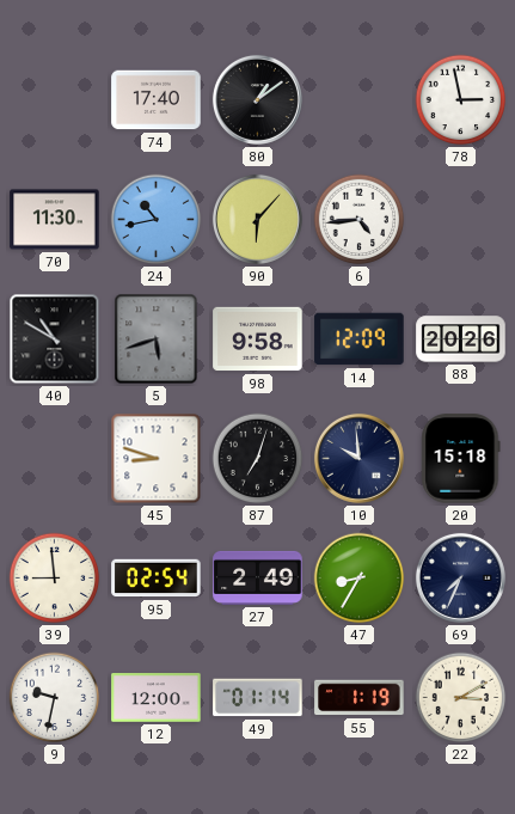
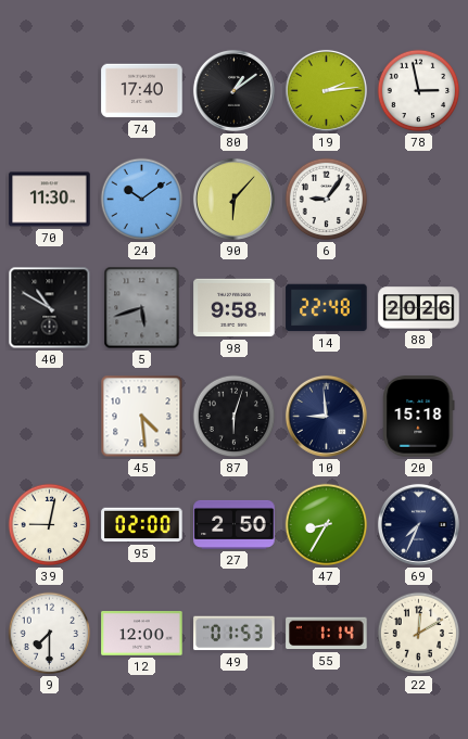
19: none -> 2:14 (326, 90)
24: 10:43 -> 10:09 (142, 200)
6: 4:44 -> 9:06 (327, 200)
14: 12:09 -> 22:48 (327, 308)
45: 8:48 -> 4:29 (142, 417)
87: 7:03 -> 6:03 (235, 417)
10: 9:59 -> 8:59 (326, 416)
39: 8:59 -> 9:02 (50, 525)
95: 02:54 -> 02:00 (142, 525)
27: 2:49 -> 2:50 (235, 524)
9: 9:32 -> 7:30 (50, 634)
49: 01:14 -> 01:53 (235, 634)
55: 1:19 -> 1:14 (327, 634)
22: 3:10 -> 12:10 (419, 634)
